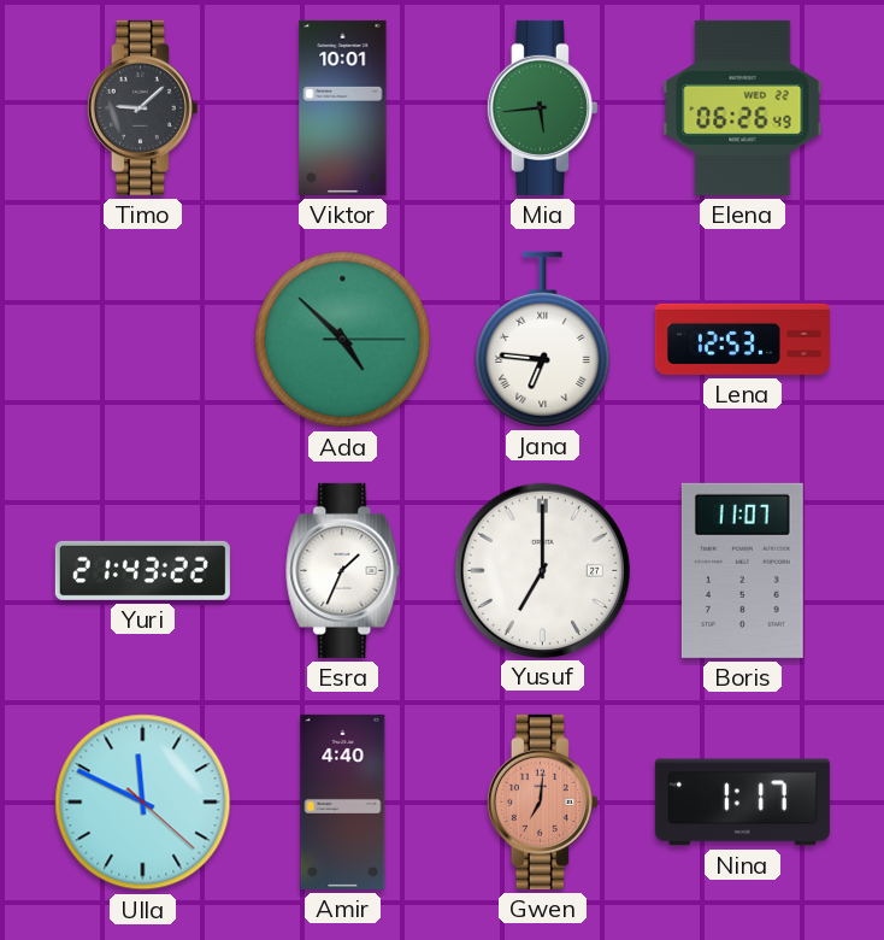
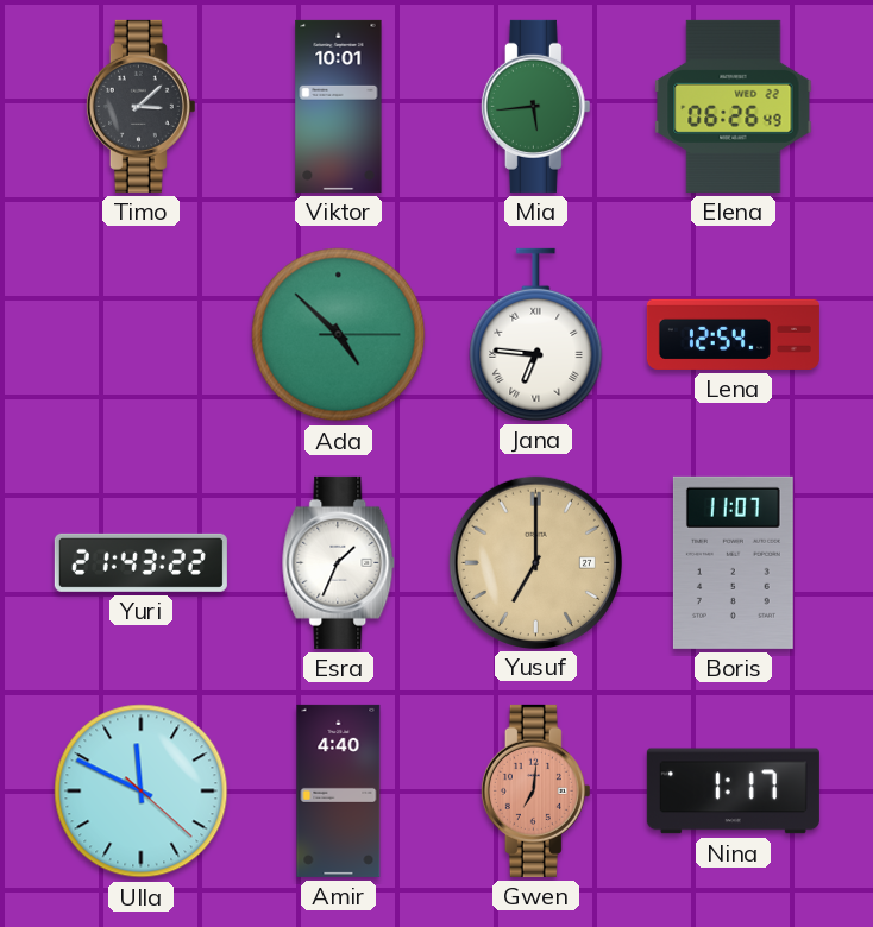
Timo: 9:08 -> 3:08 (140, 106)
Lena: 12:53 -> 12:54 (733, 334)
Yusuf dial: white -> champagne (535, 562)
